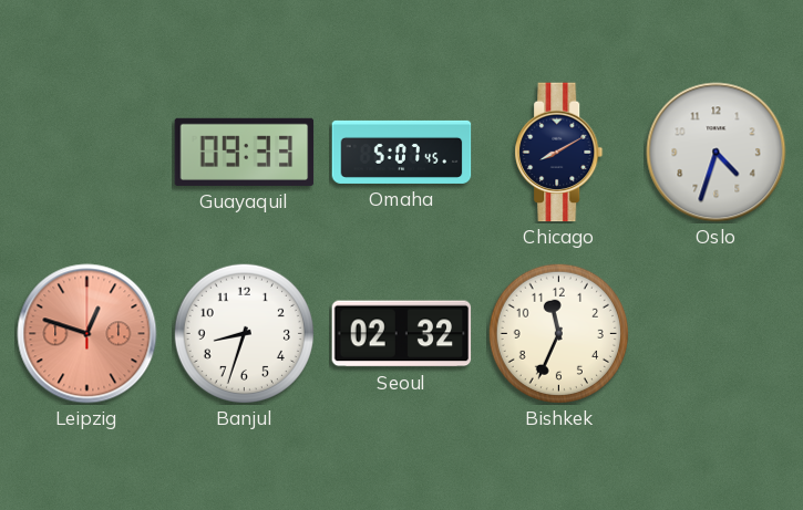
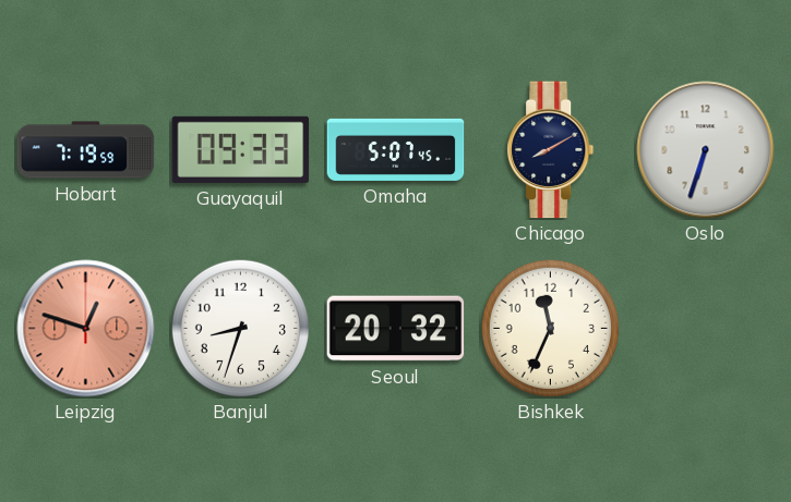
Hobart: none -> 7:19 (86, 150)
Oslo: 4:33 -> 6:33 (706, 150)
Seoul: 02:32 -> 20:32 (396, 329)
